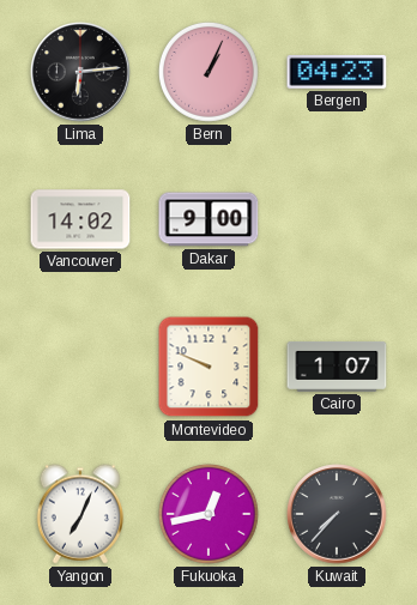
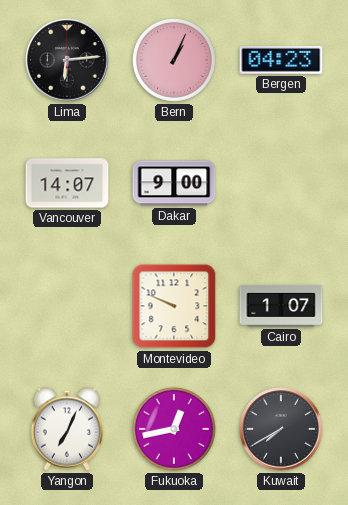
Vancouver: 14:02 -> 14:07 (67, 183)
Kuwait: 7:37 -> 7:40 (281, 429)
